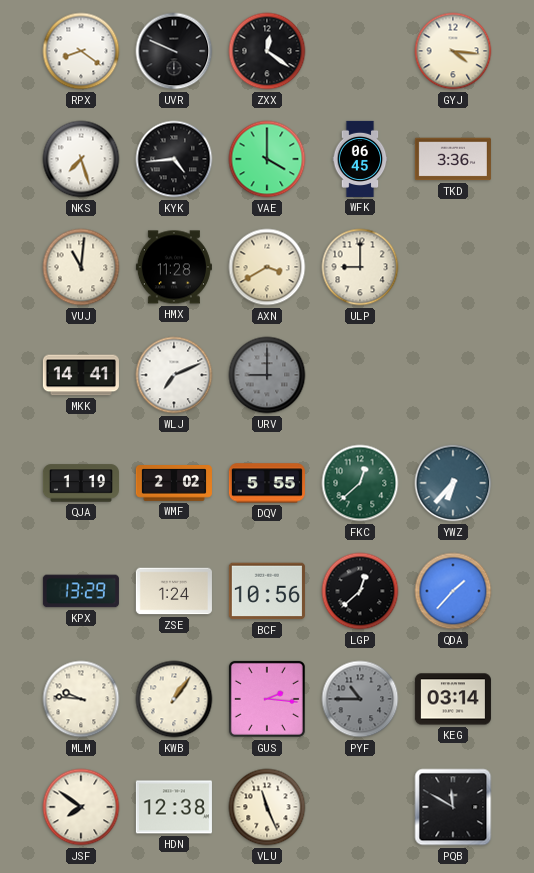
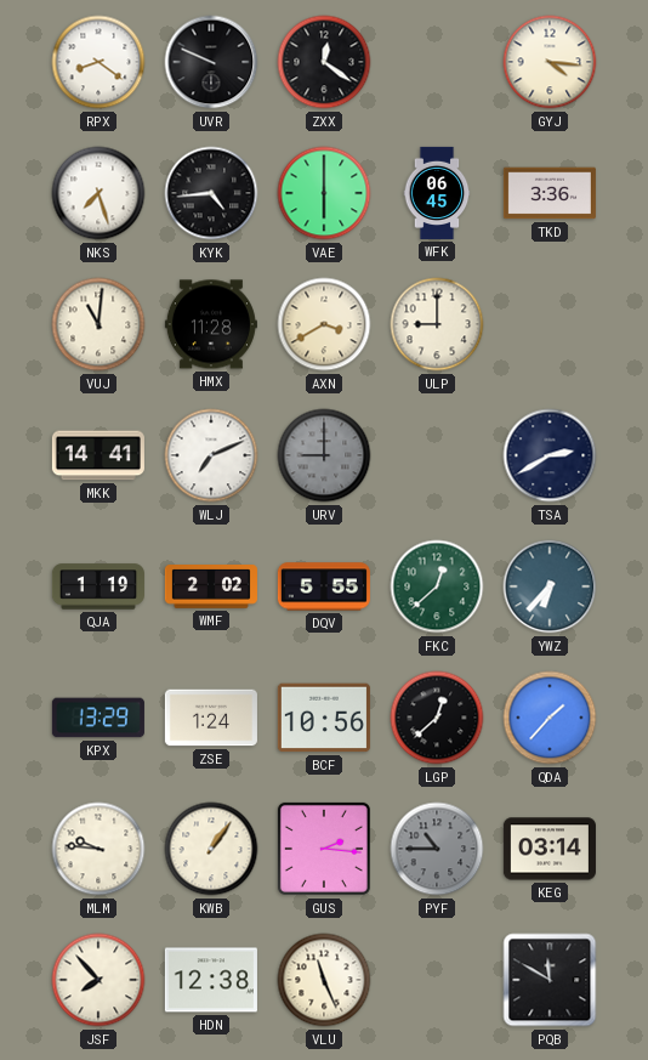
VAE: 4:00 -> 6:00 (324, 193)
TSA: none -> 2:40 (550, 455)
JSF: 7:51 -> 7:53 (98, 980)
